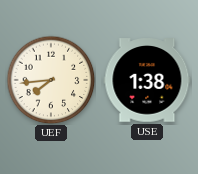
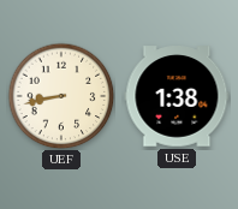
UEF: 7:44 -> 8:43 (61, 96)
